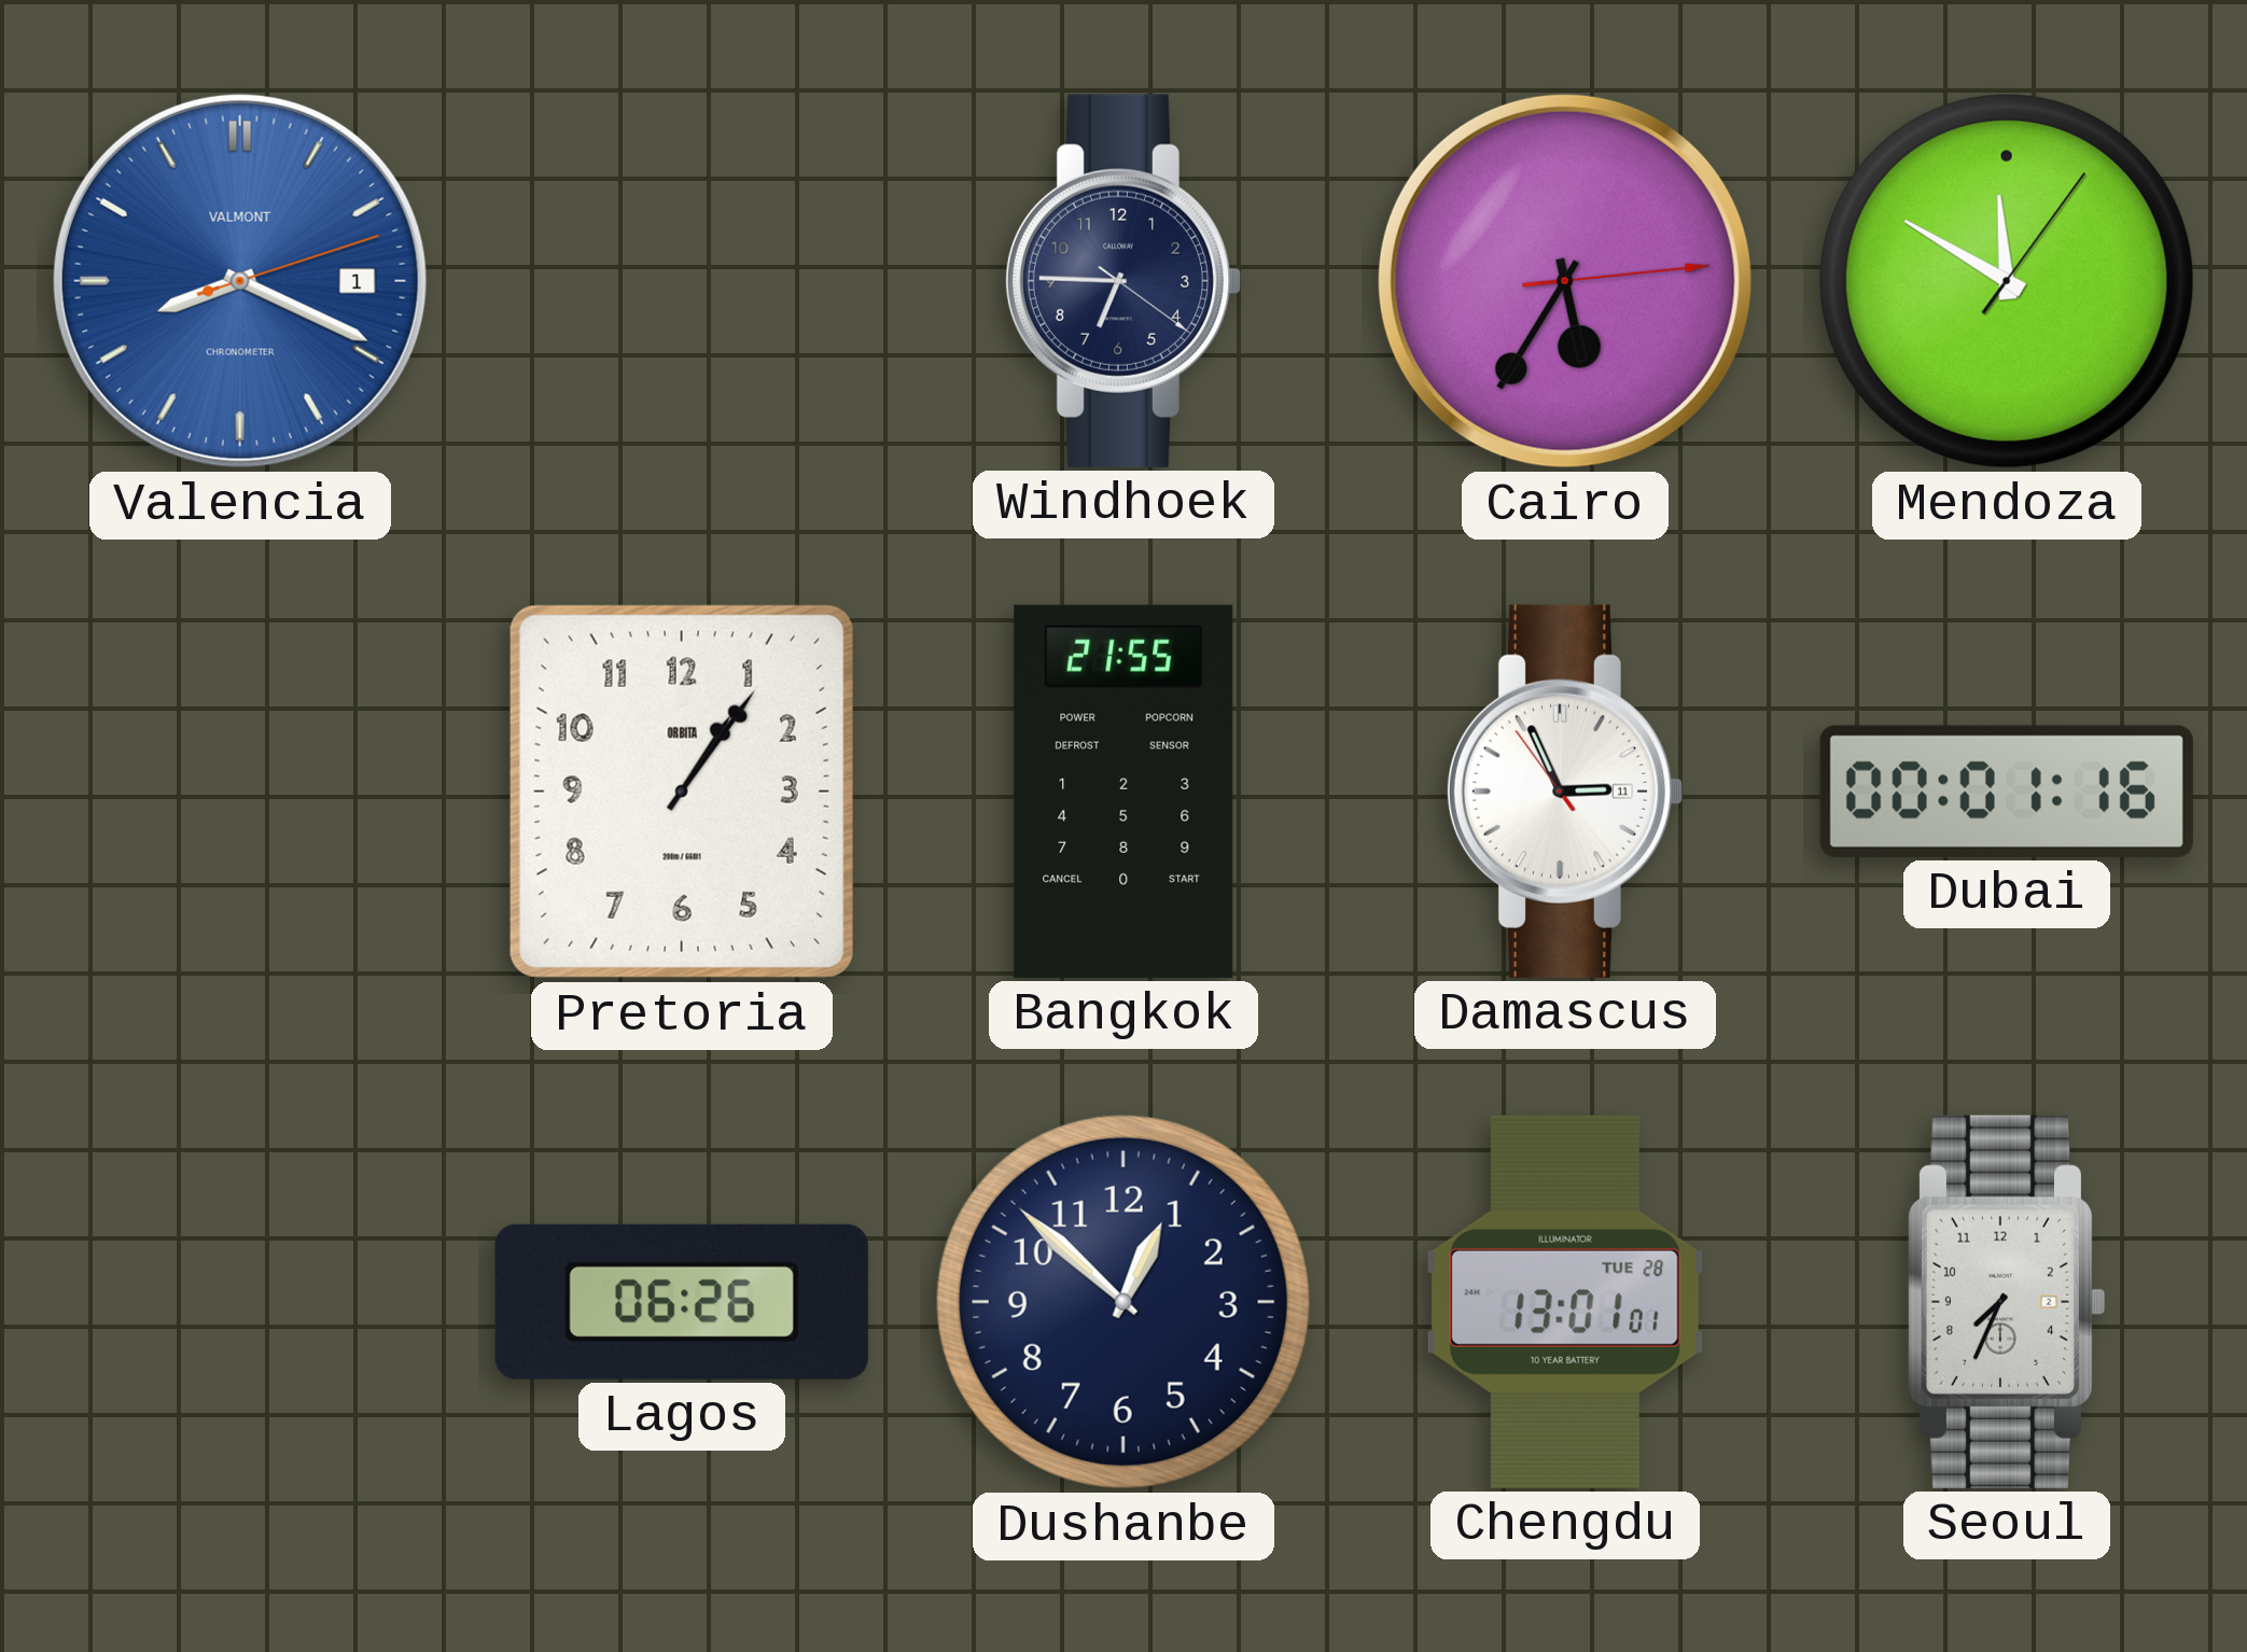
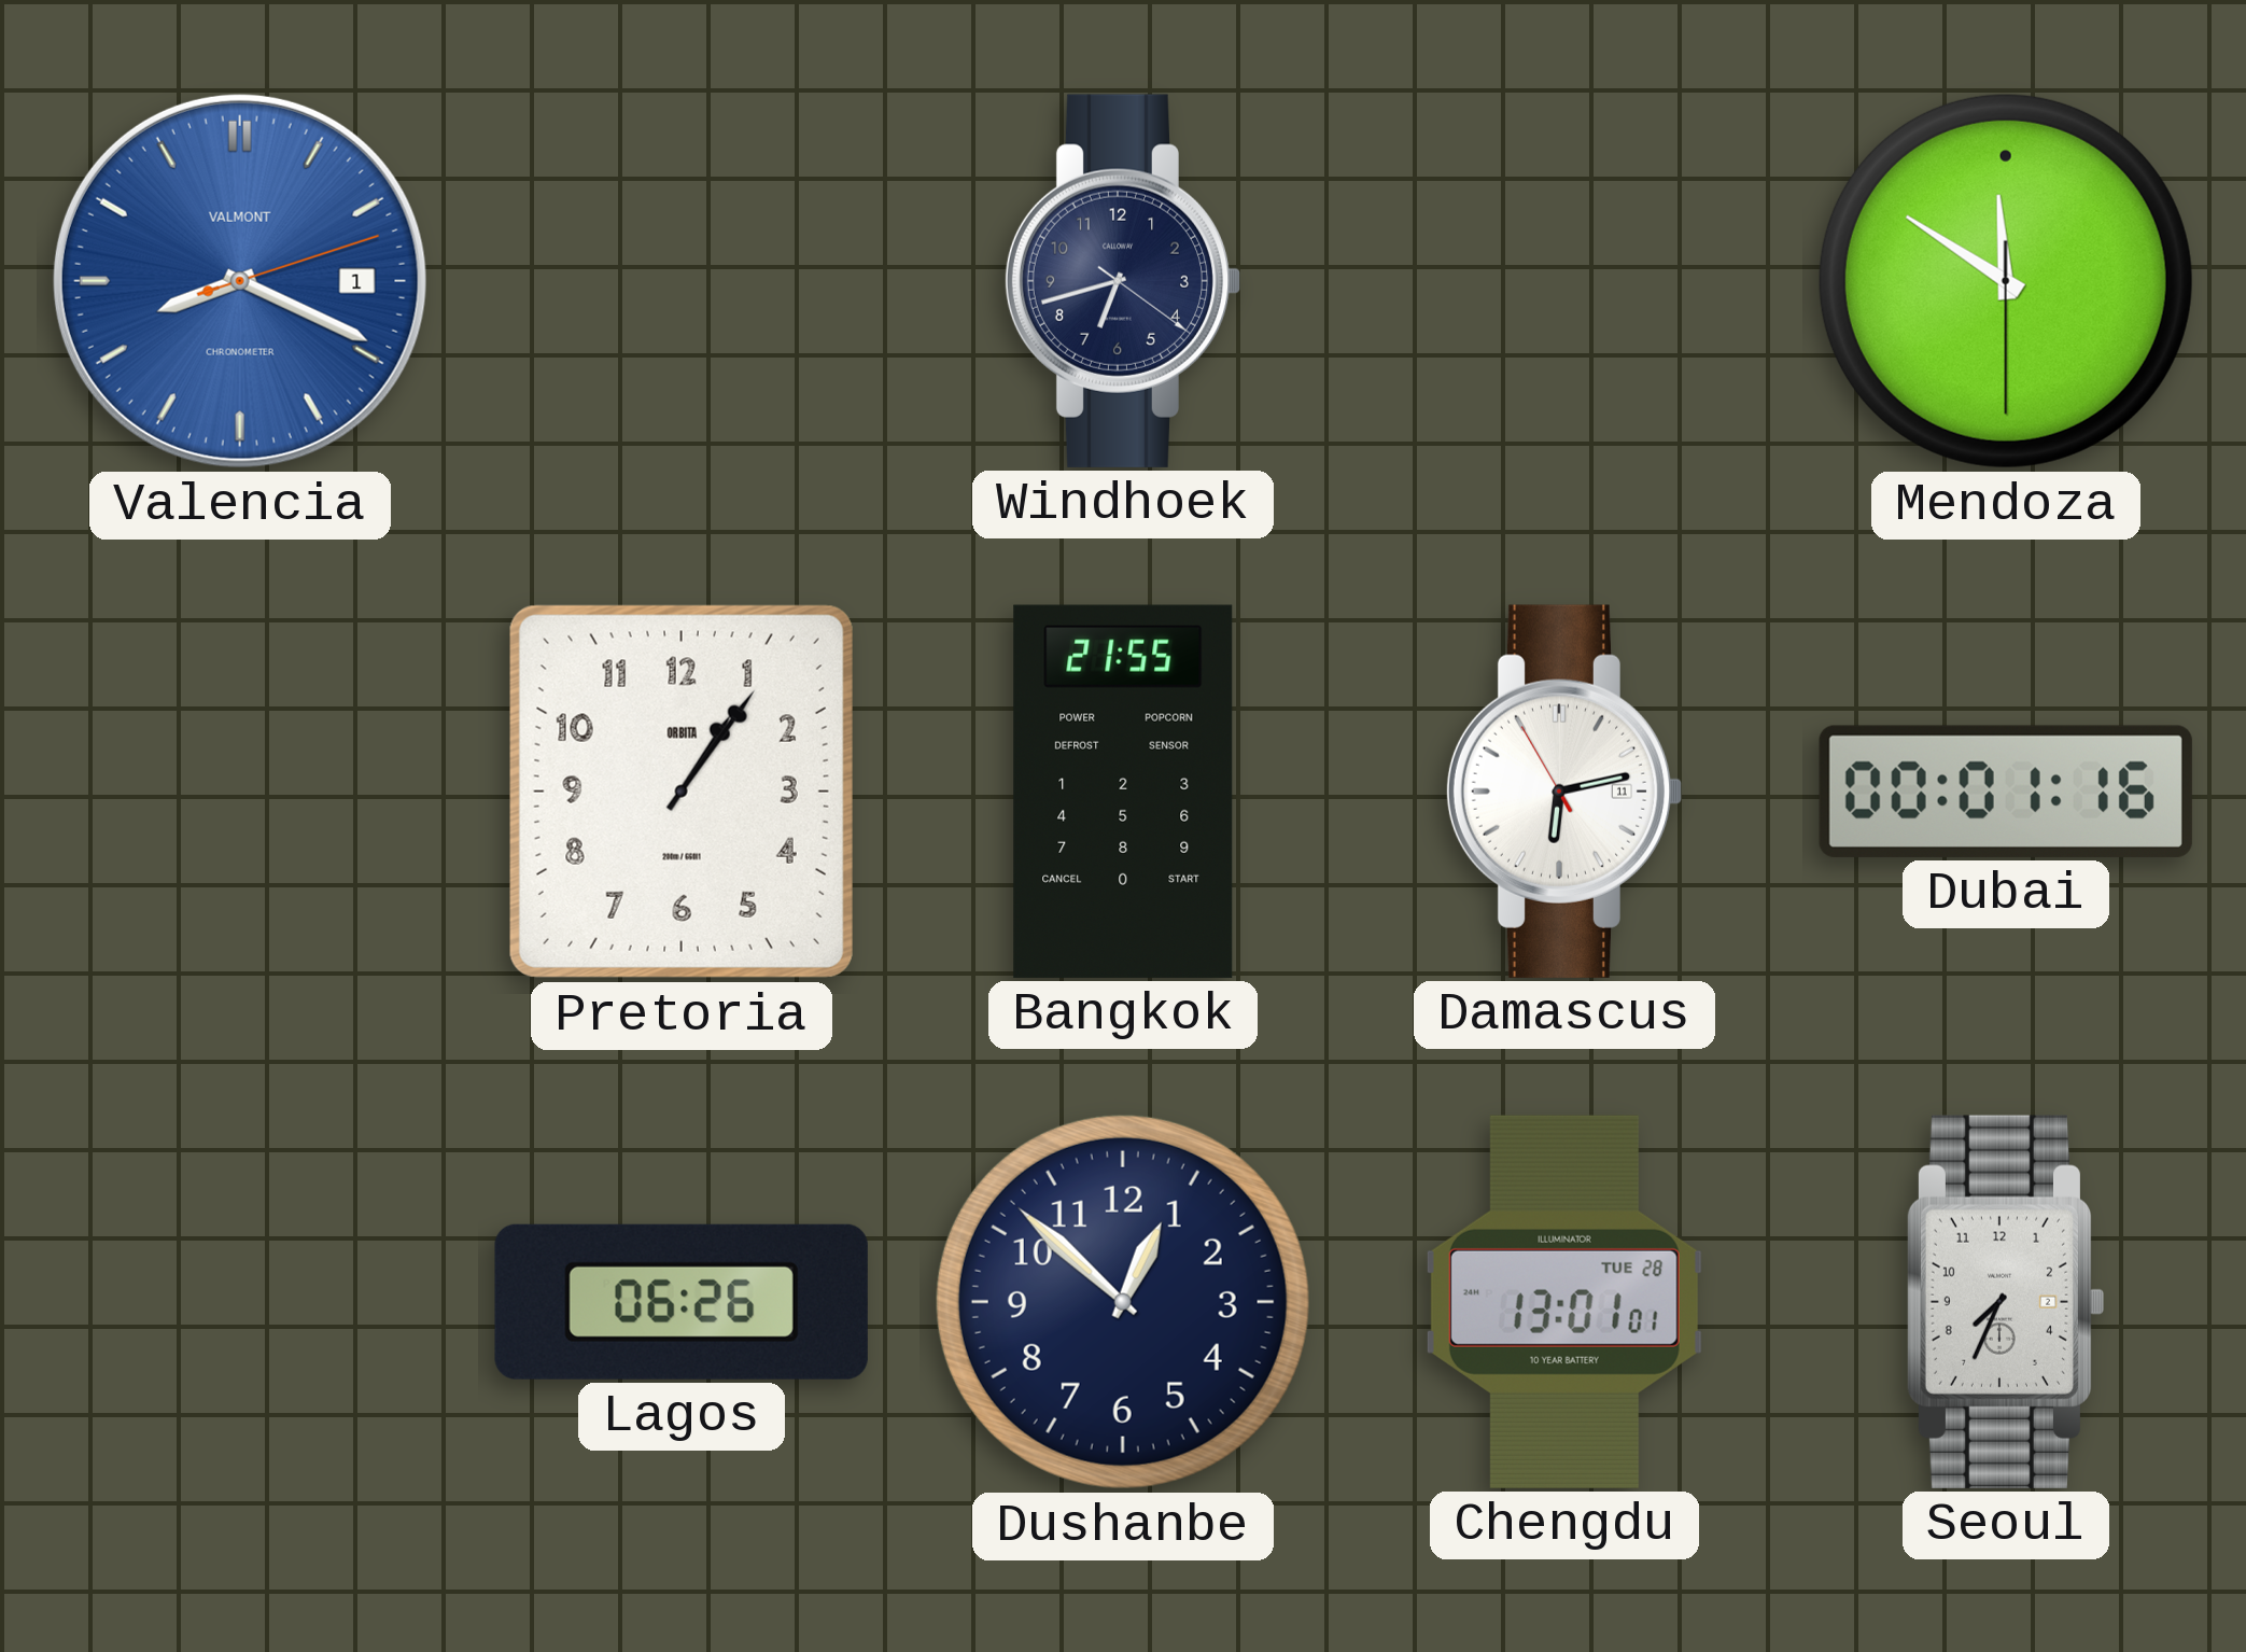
Windhoek: 6:45 -> 6:42 (1123, 281)
Cairo: 5:35 -> none (1565, 281)
Mendoza: 11:50:06 -> 11:50:30 (2006, 281)
Damascus: 2:55 -> 6:12 (1564, 792)
